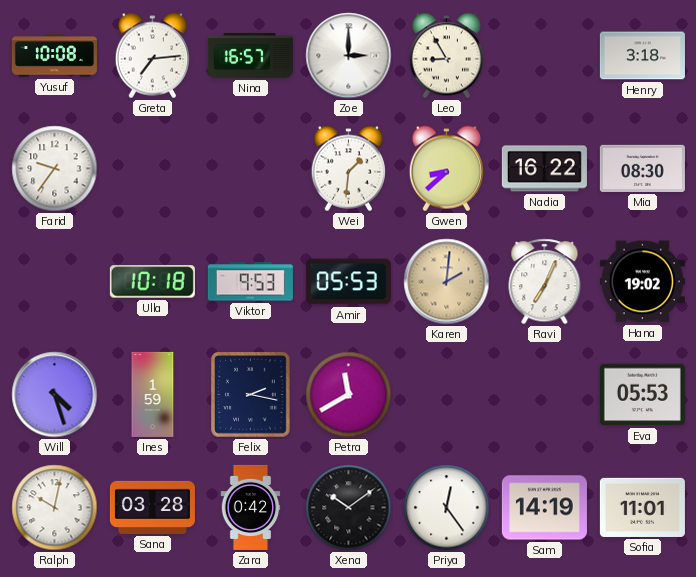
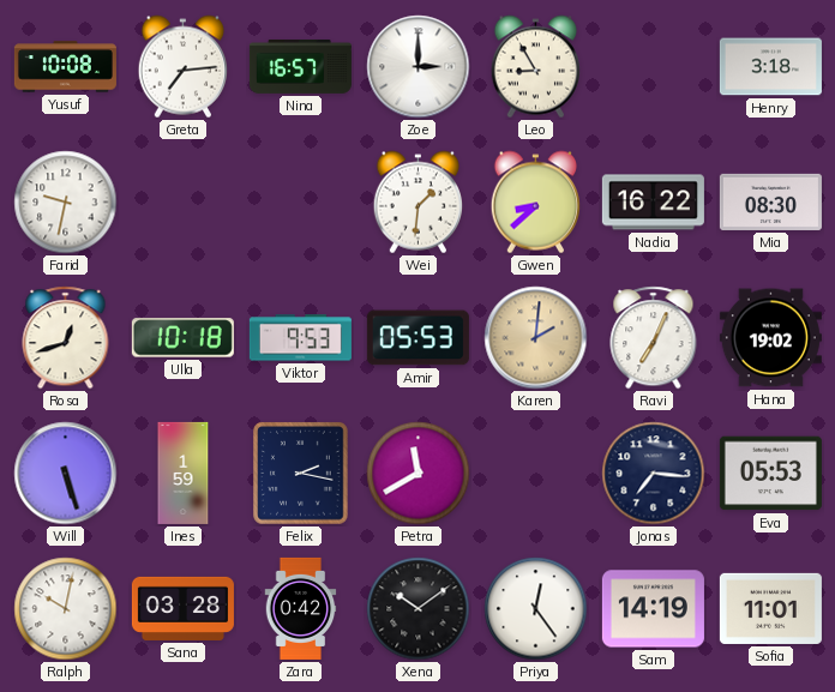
Farid: 9:36 -> 9:32 (66, 203)
Rosa: none -> 12:42 (66, 338)
Will: 4:27 -> 5:27 (66, 474)
Jonas: none -> 7:16 (654, 474)
